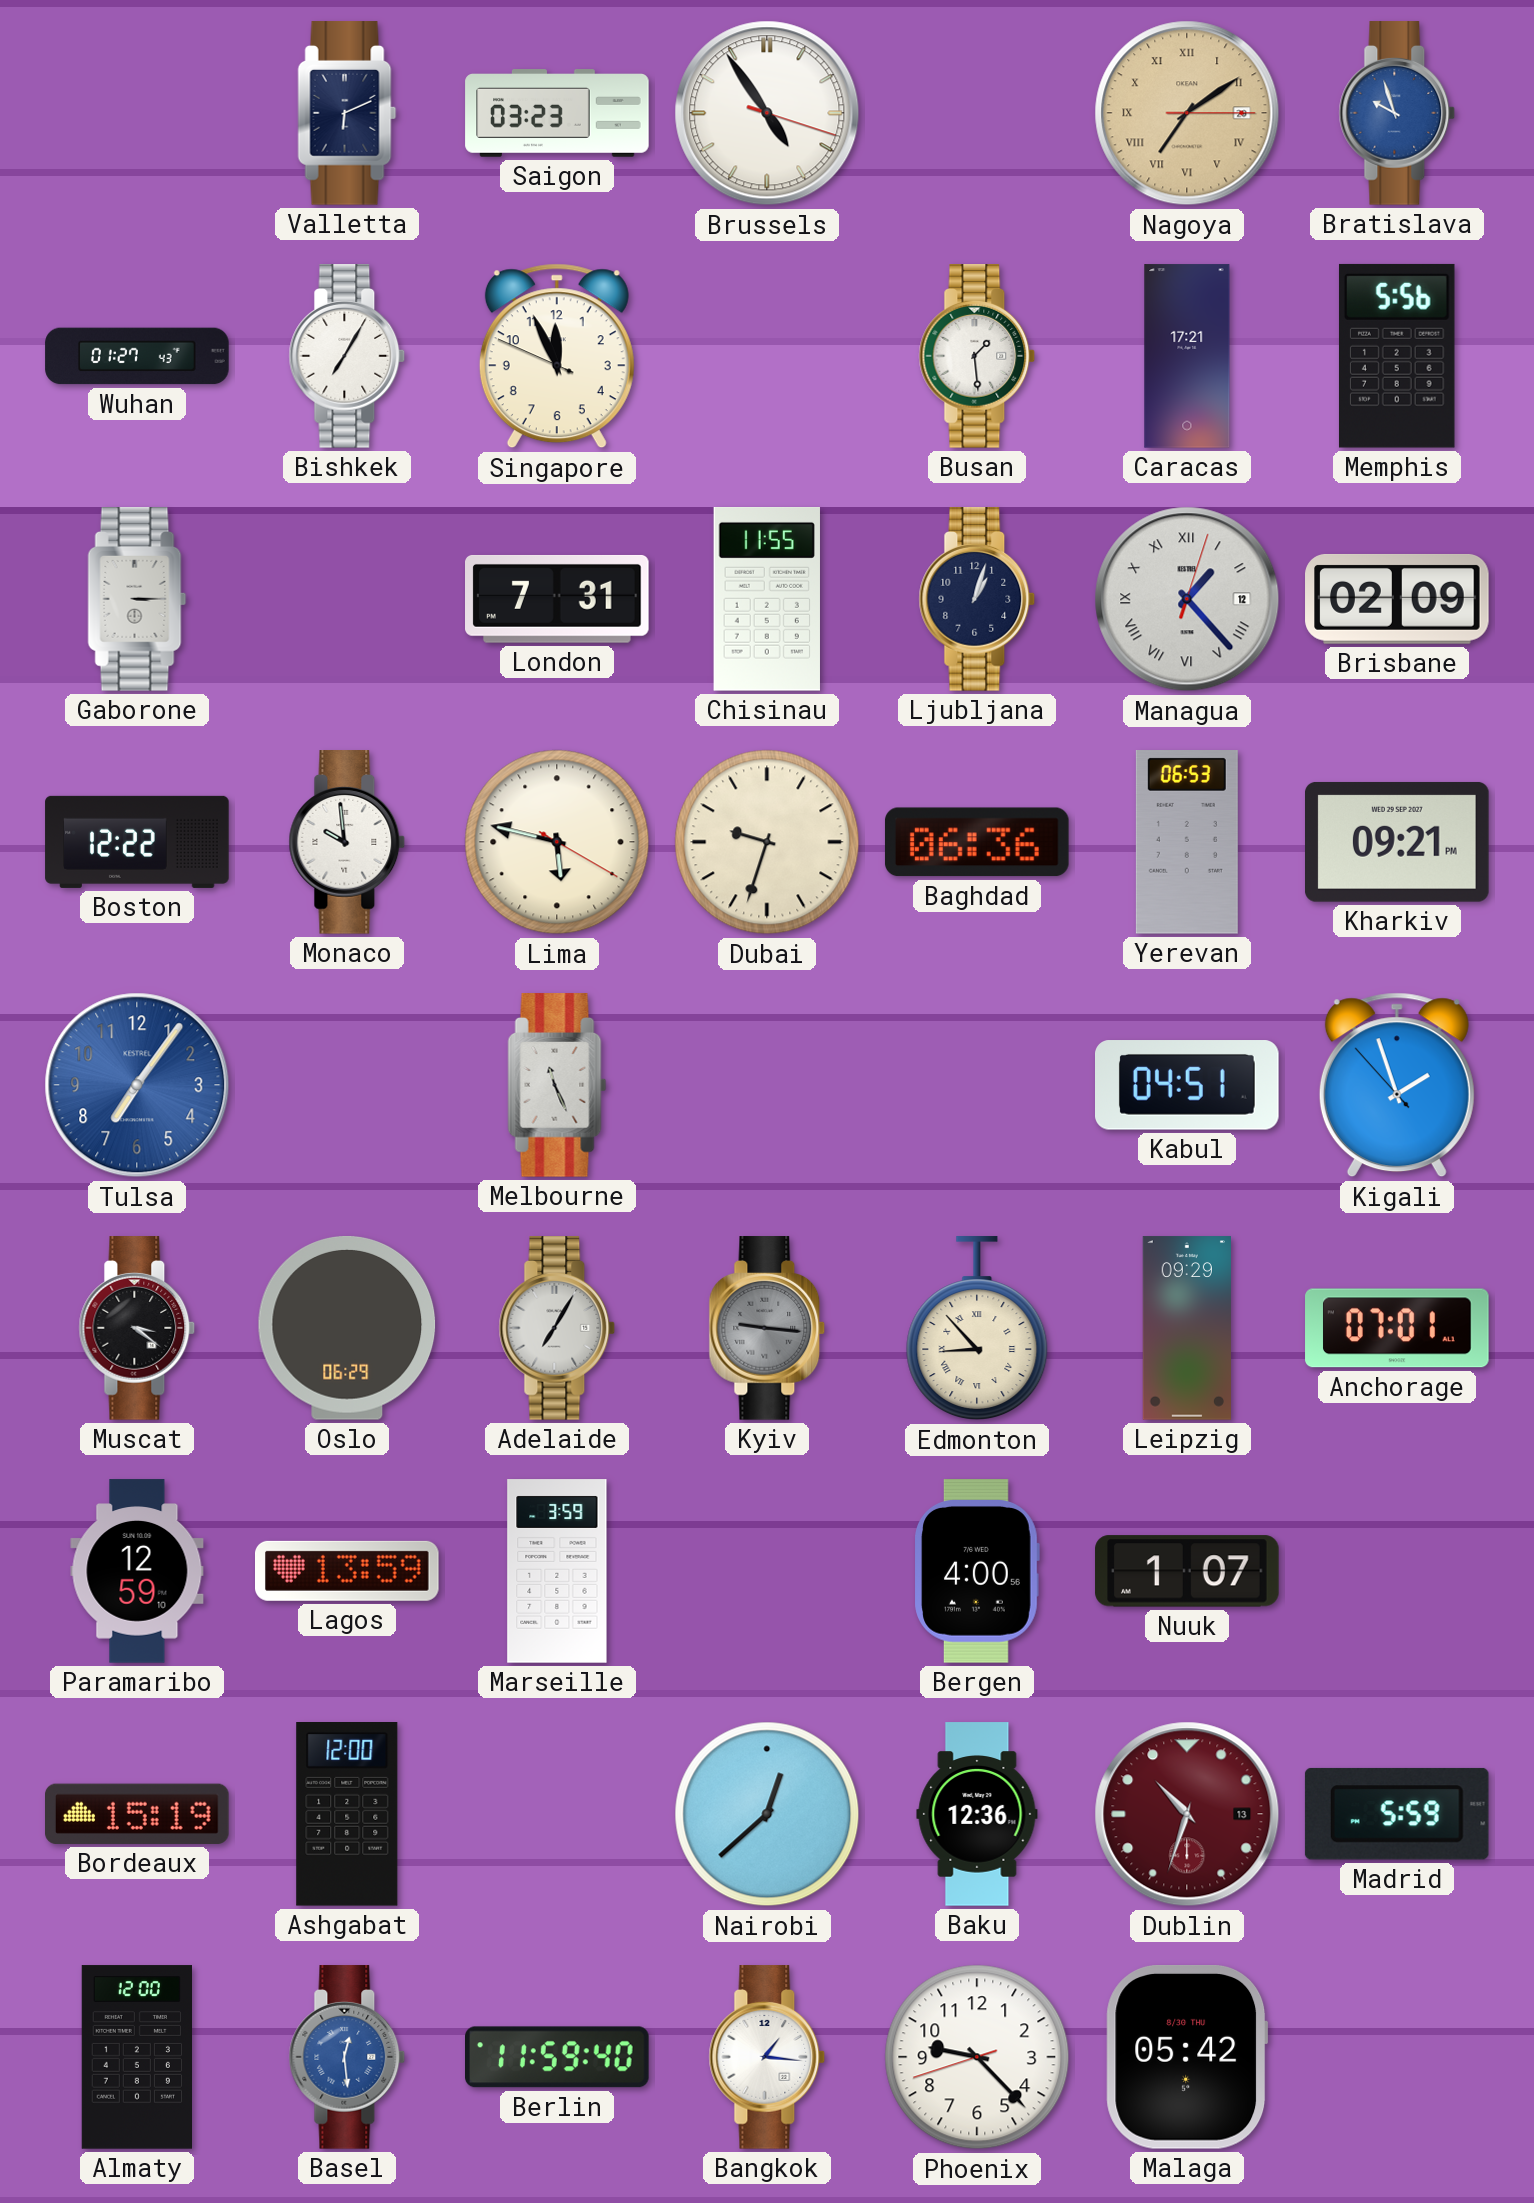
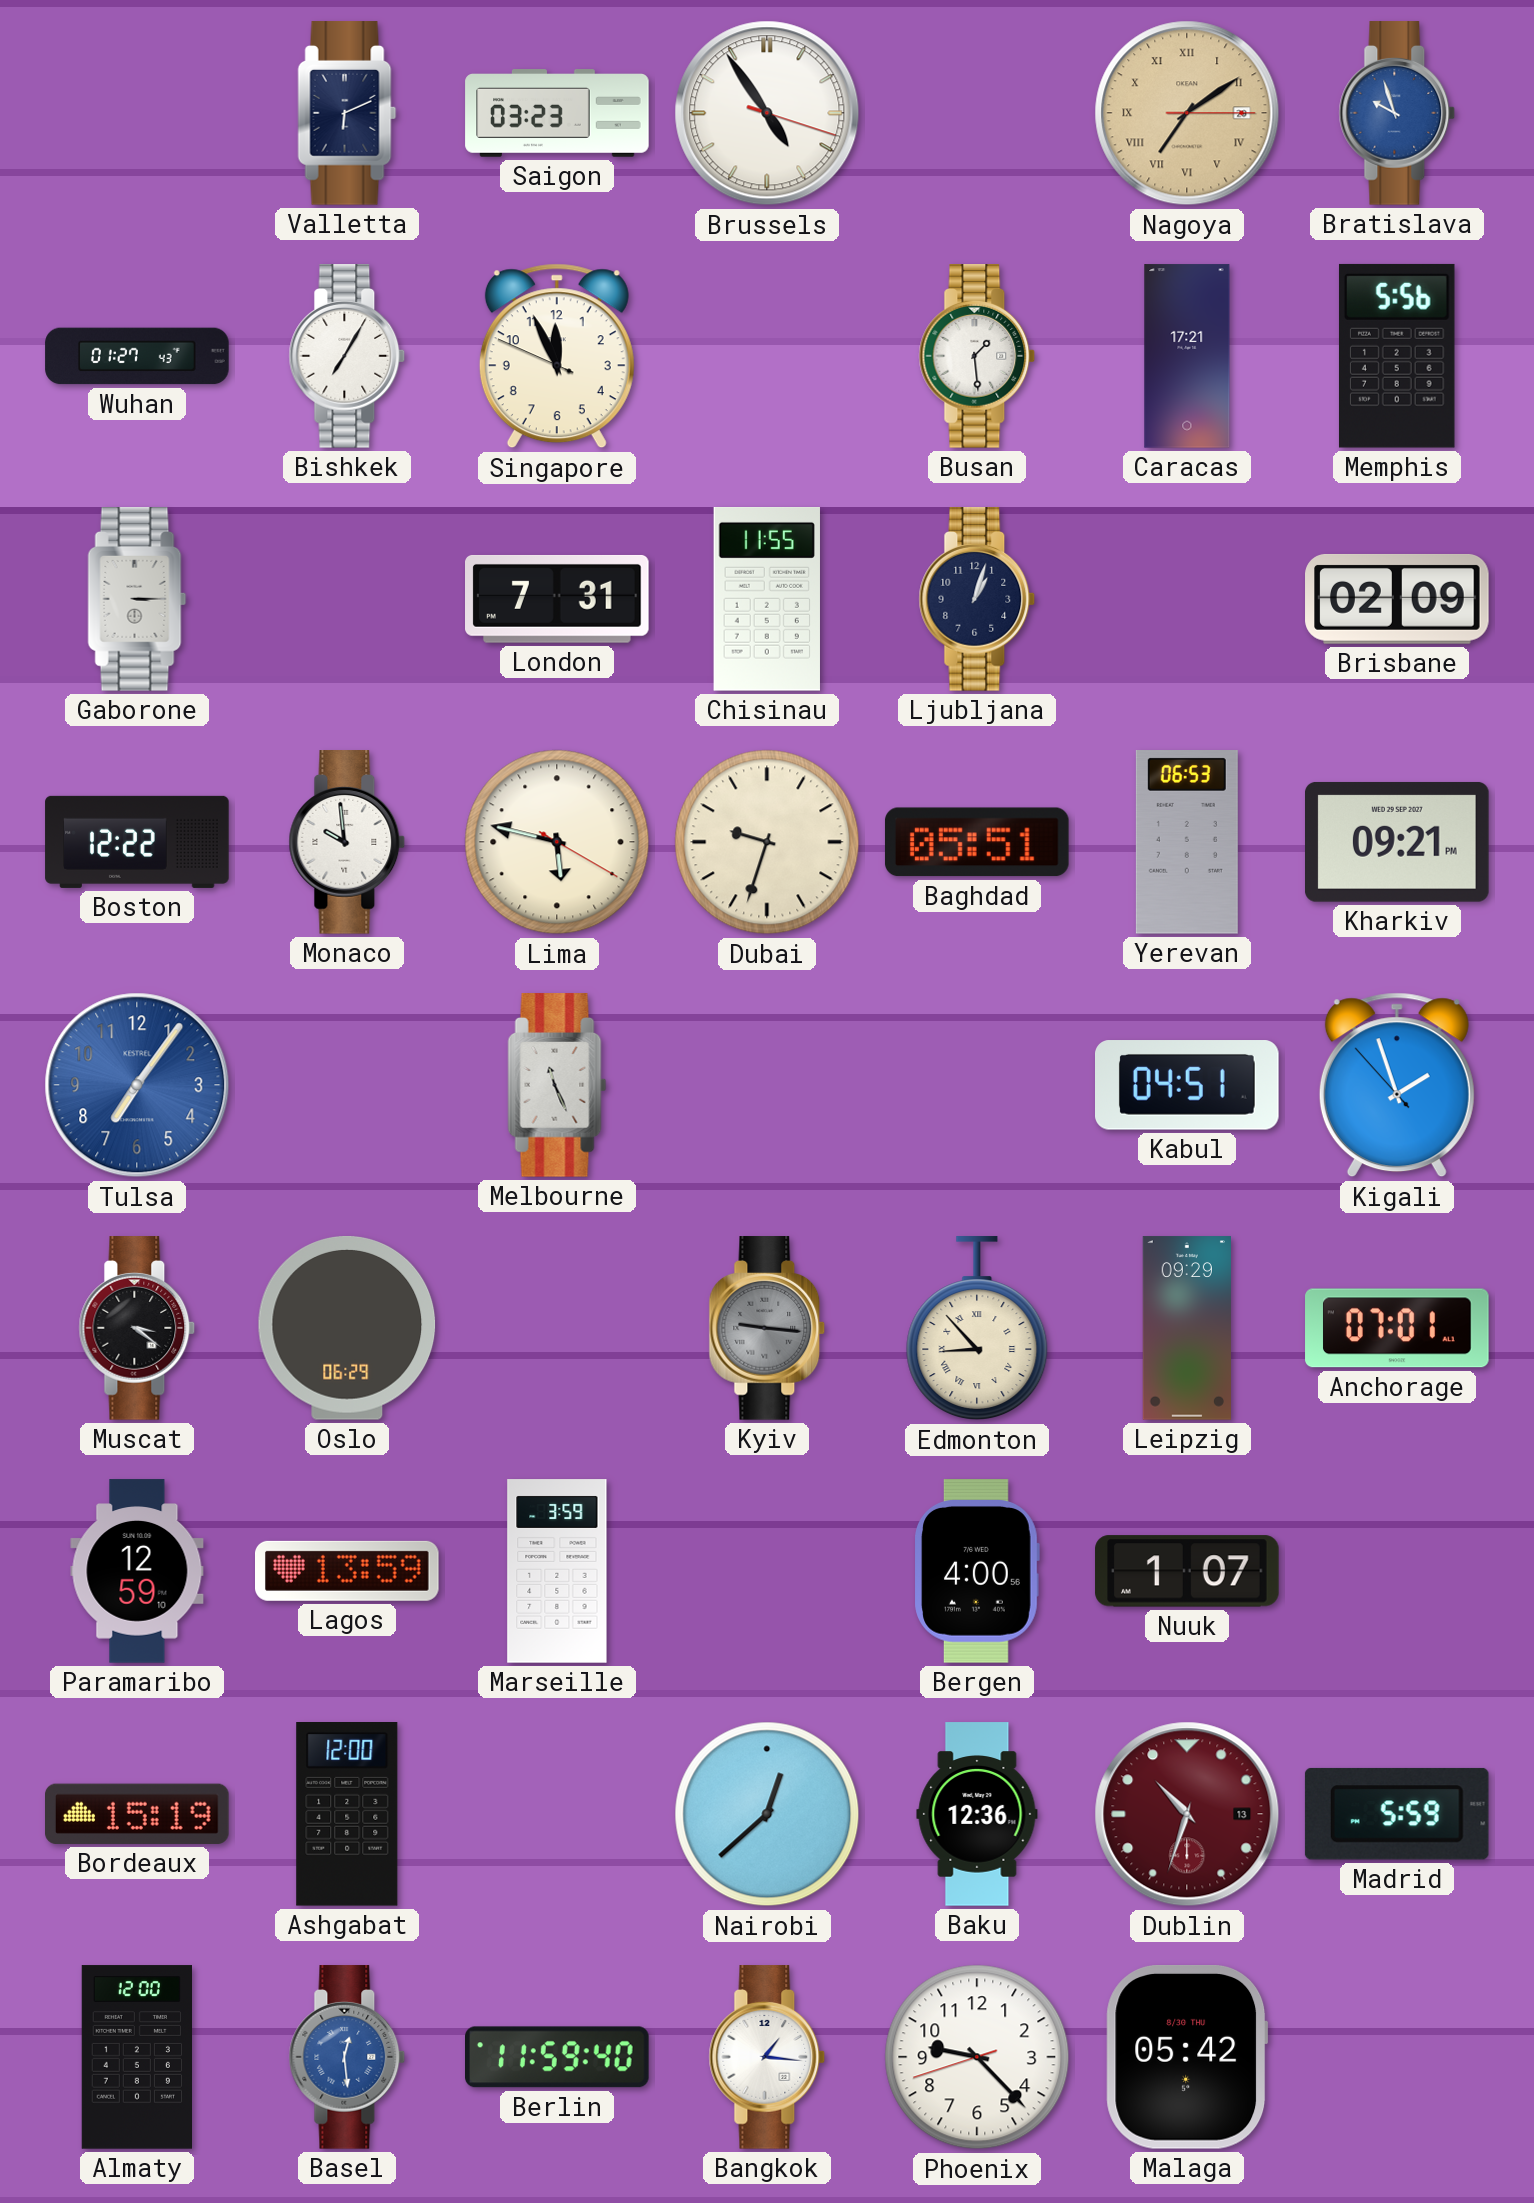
Managua: 1:23 -> none (1187, 599)
Baghdad: 06:36 -> 05:51 (977, 842)
Adelaide: 7:05 -> none (557, 1328)
